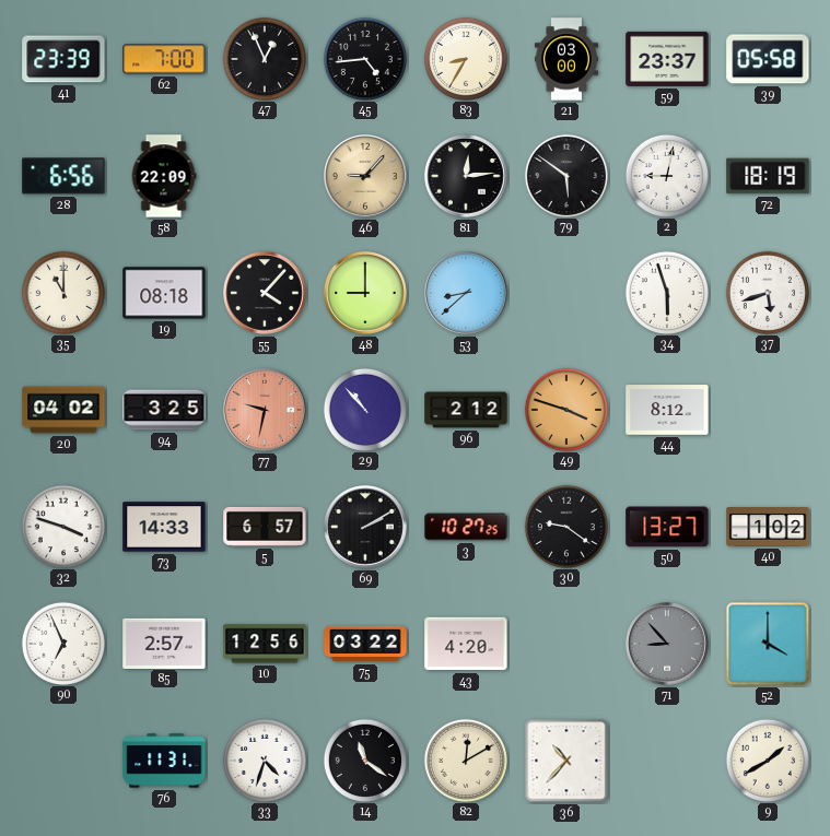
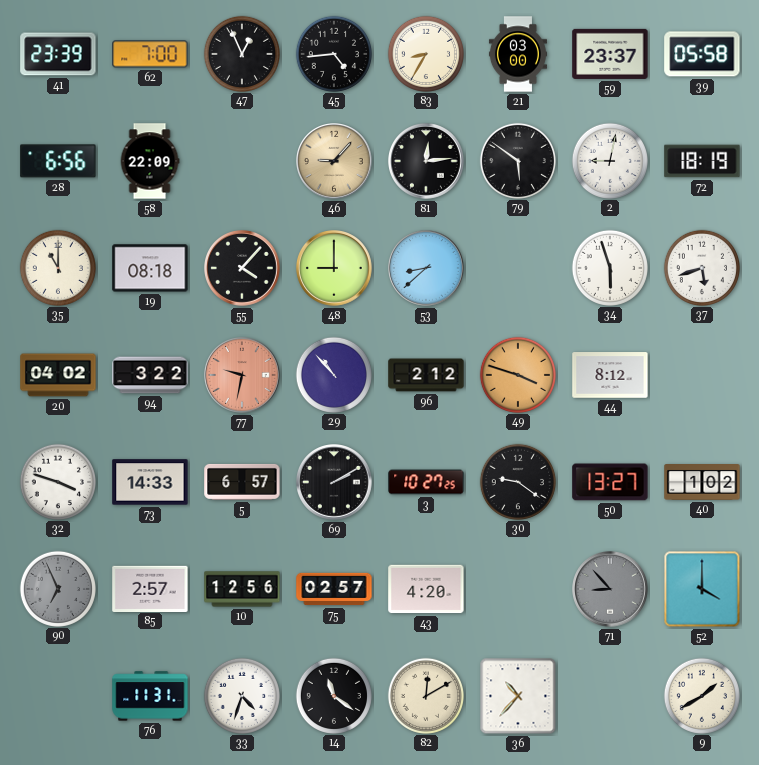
94: 3:25 -> 3:22 (150, 375)
90 dial: white -> grey (57, 588)
75: 03:22 -> 02:57 (334, 589)
